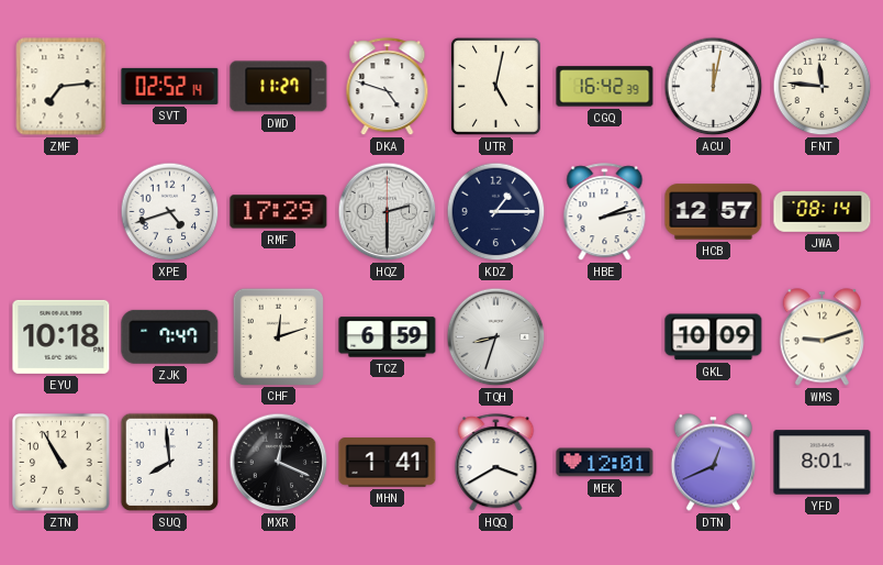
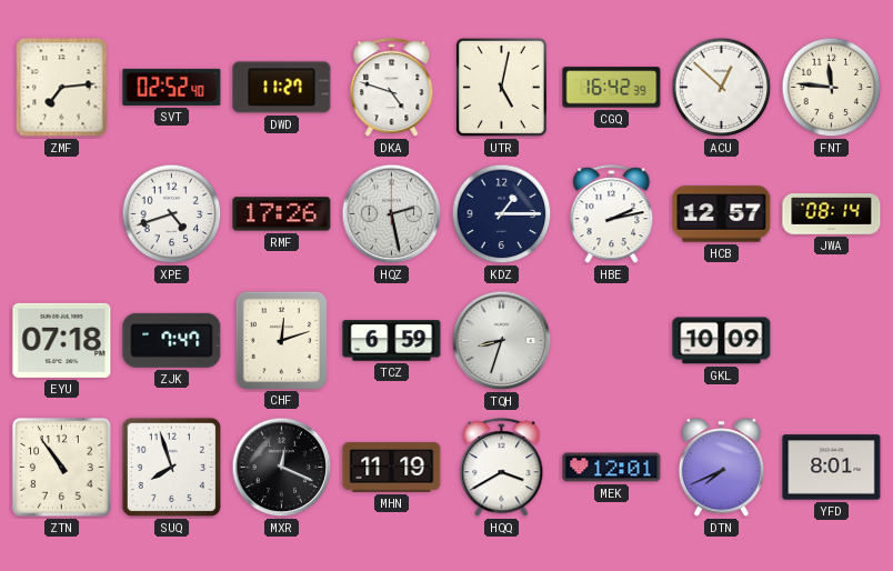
SVT: 02:52:14 -> 02:52:40 (172, 87)
ACU: 12:02 -> 12:52 (722, 88)
RMF: 17:29 -> 17:26 (282, 214)
HQZ: 2:30 -> 2:28 (392, 214)
EYU: 10:18 -> 07:18 (62, 340)
WMS: 9:12 -> none (821, 337)
ZTN: 10:55 -> 10:54 (62, 468)
SUQ: 7:59 -> 7:57 (172, 468)
MHN: 1:41 -> 11:19 (392, 468)
DTN: 12:41 -> 7:41 (721, 468)
